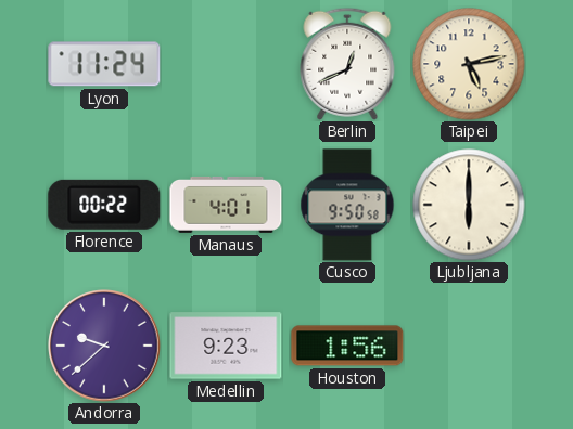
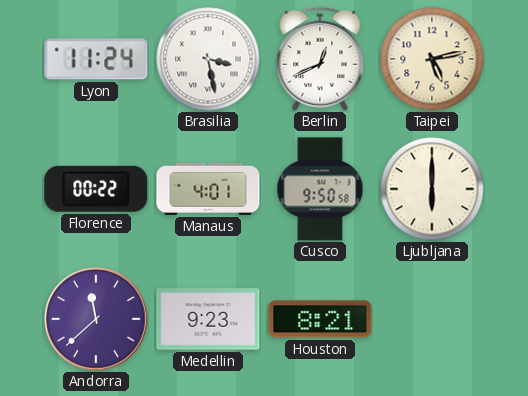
Brasilia: none -> 3:28 (208, 59)
Andorra: 9:38 -> 11:38 (96, 319)
Houston: 1:56 -> 8:21 (320, 319)
